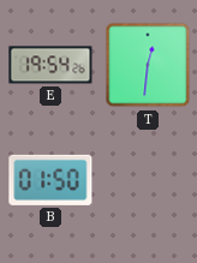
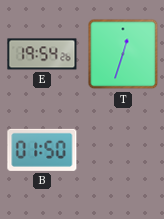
T: 12:31 -> 12:33 (123, 54)
